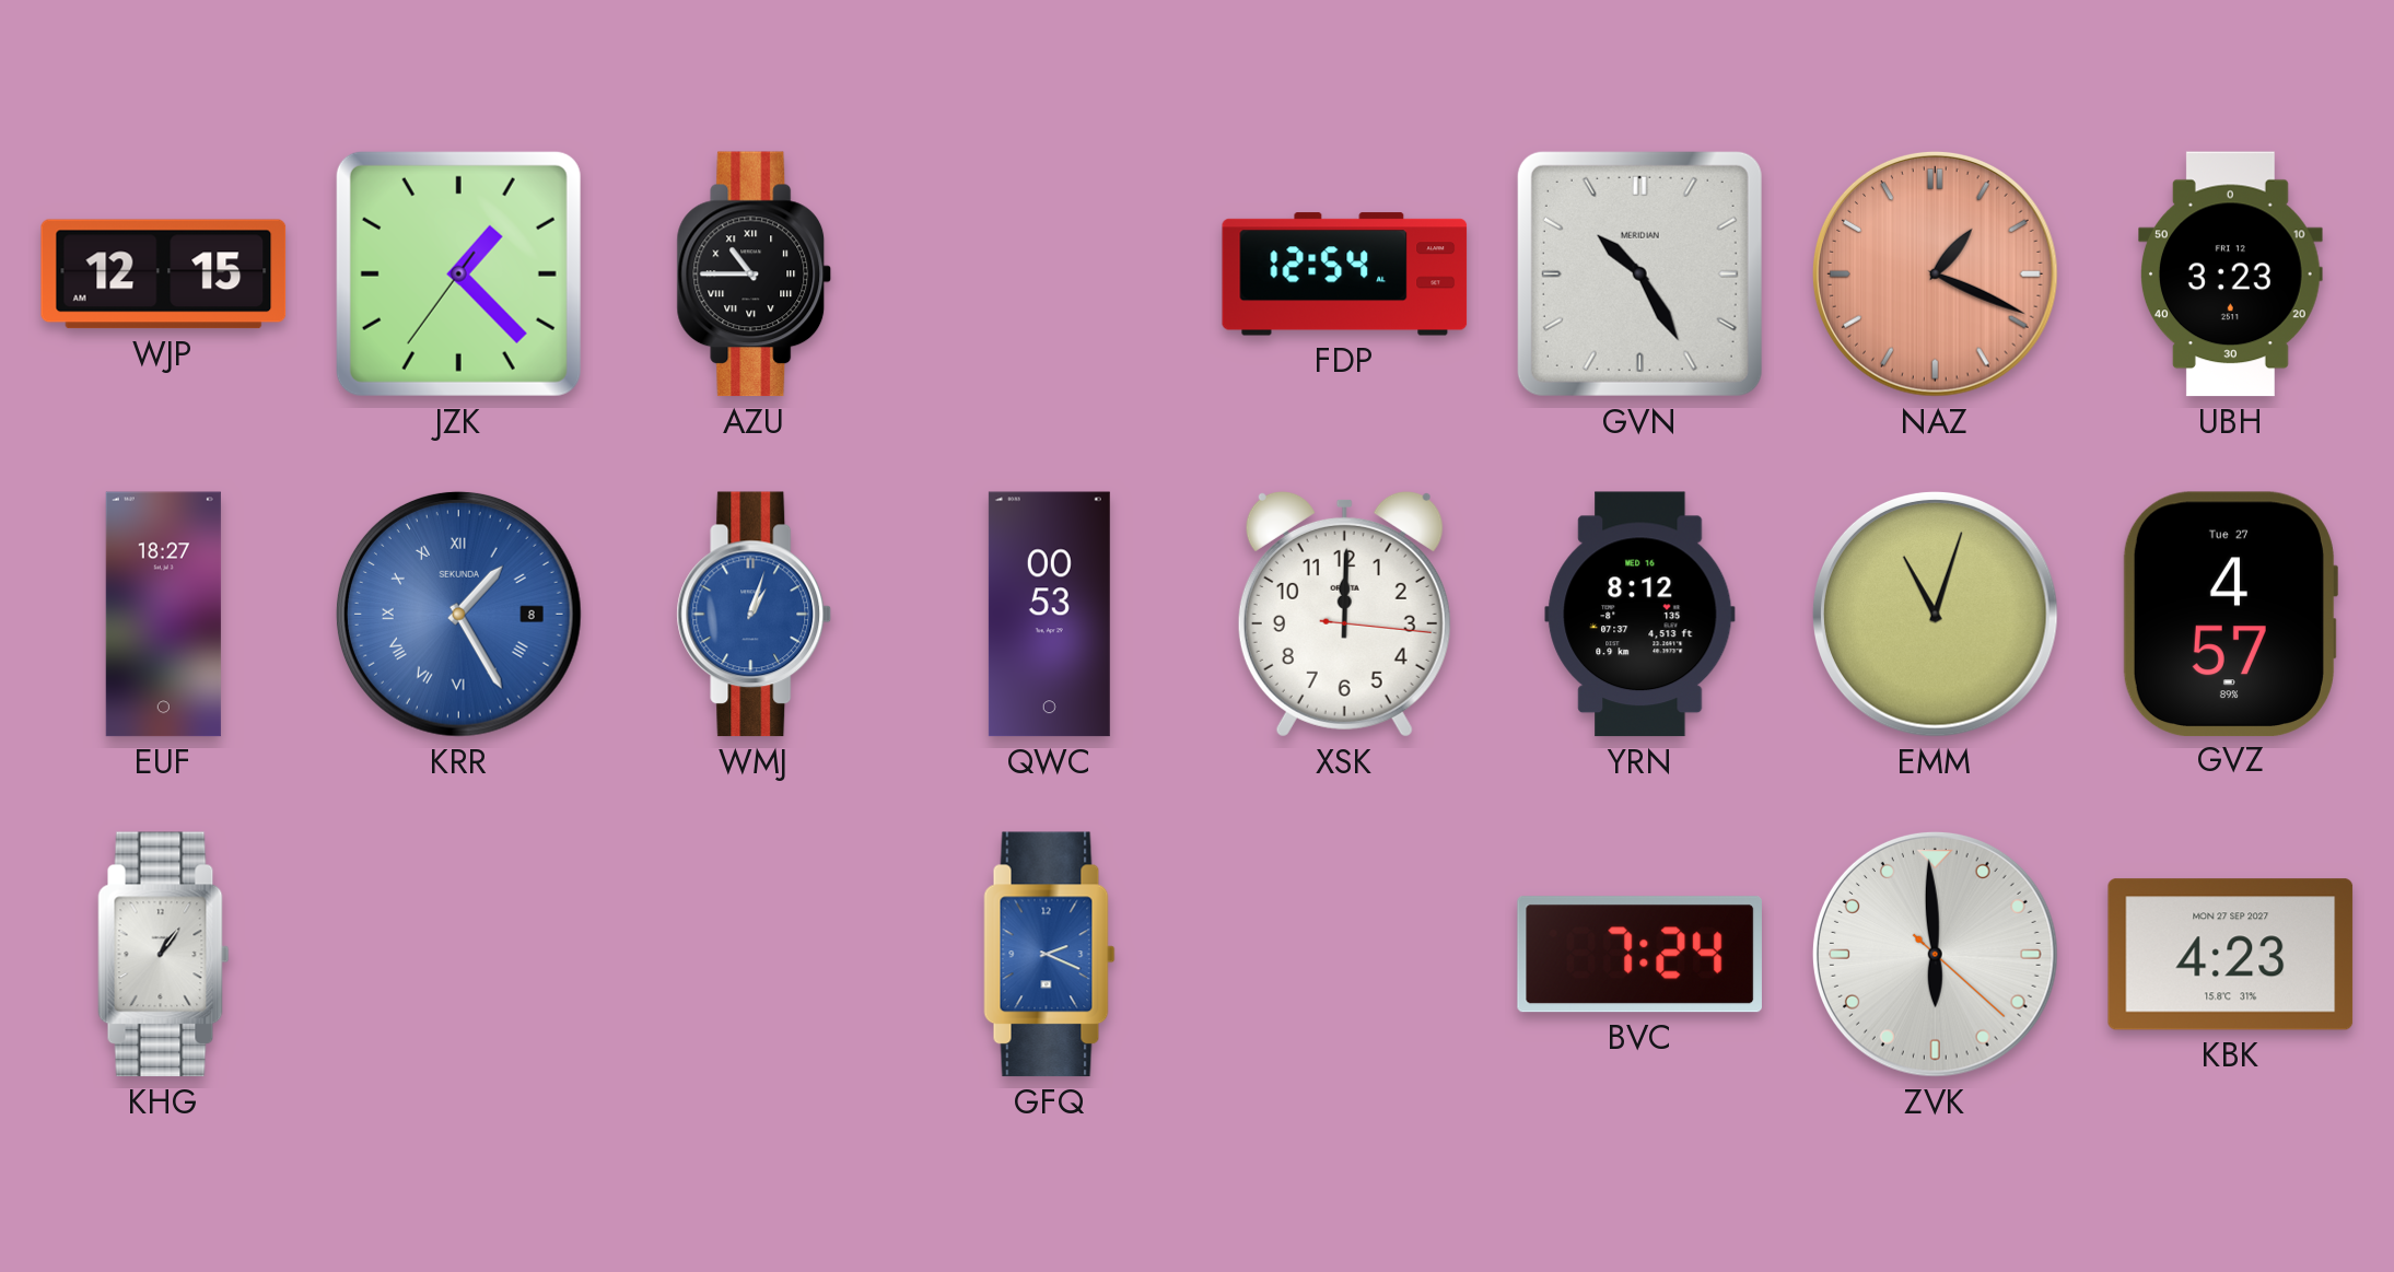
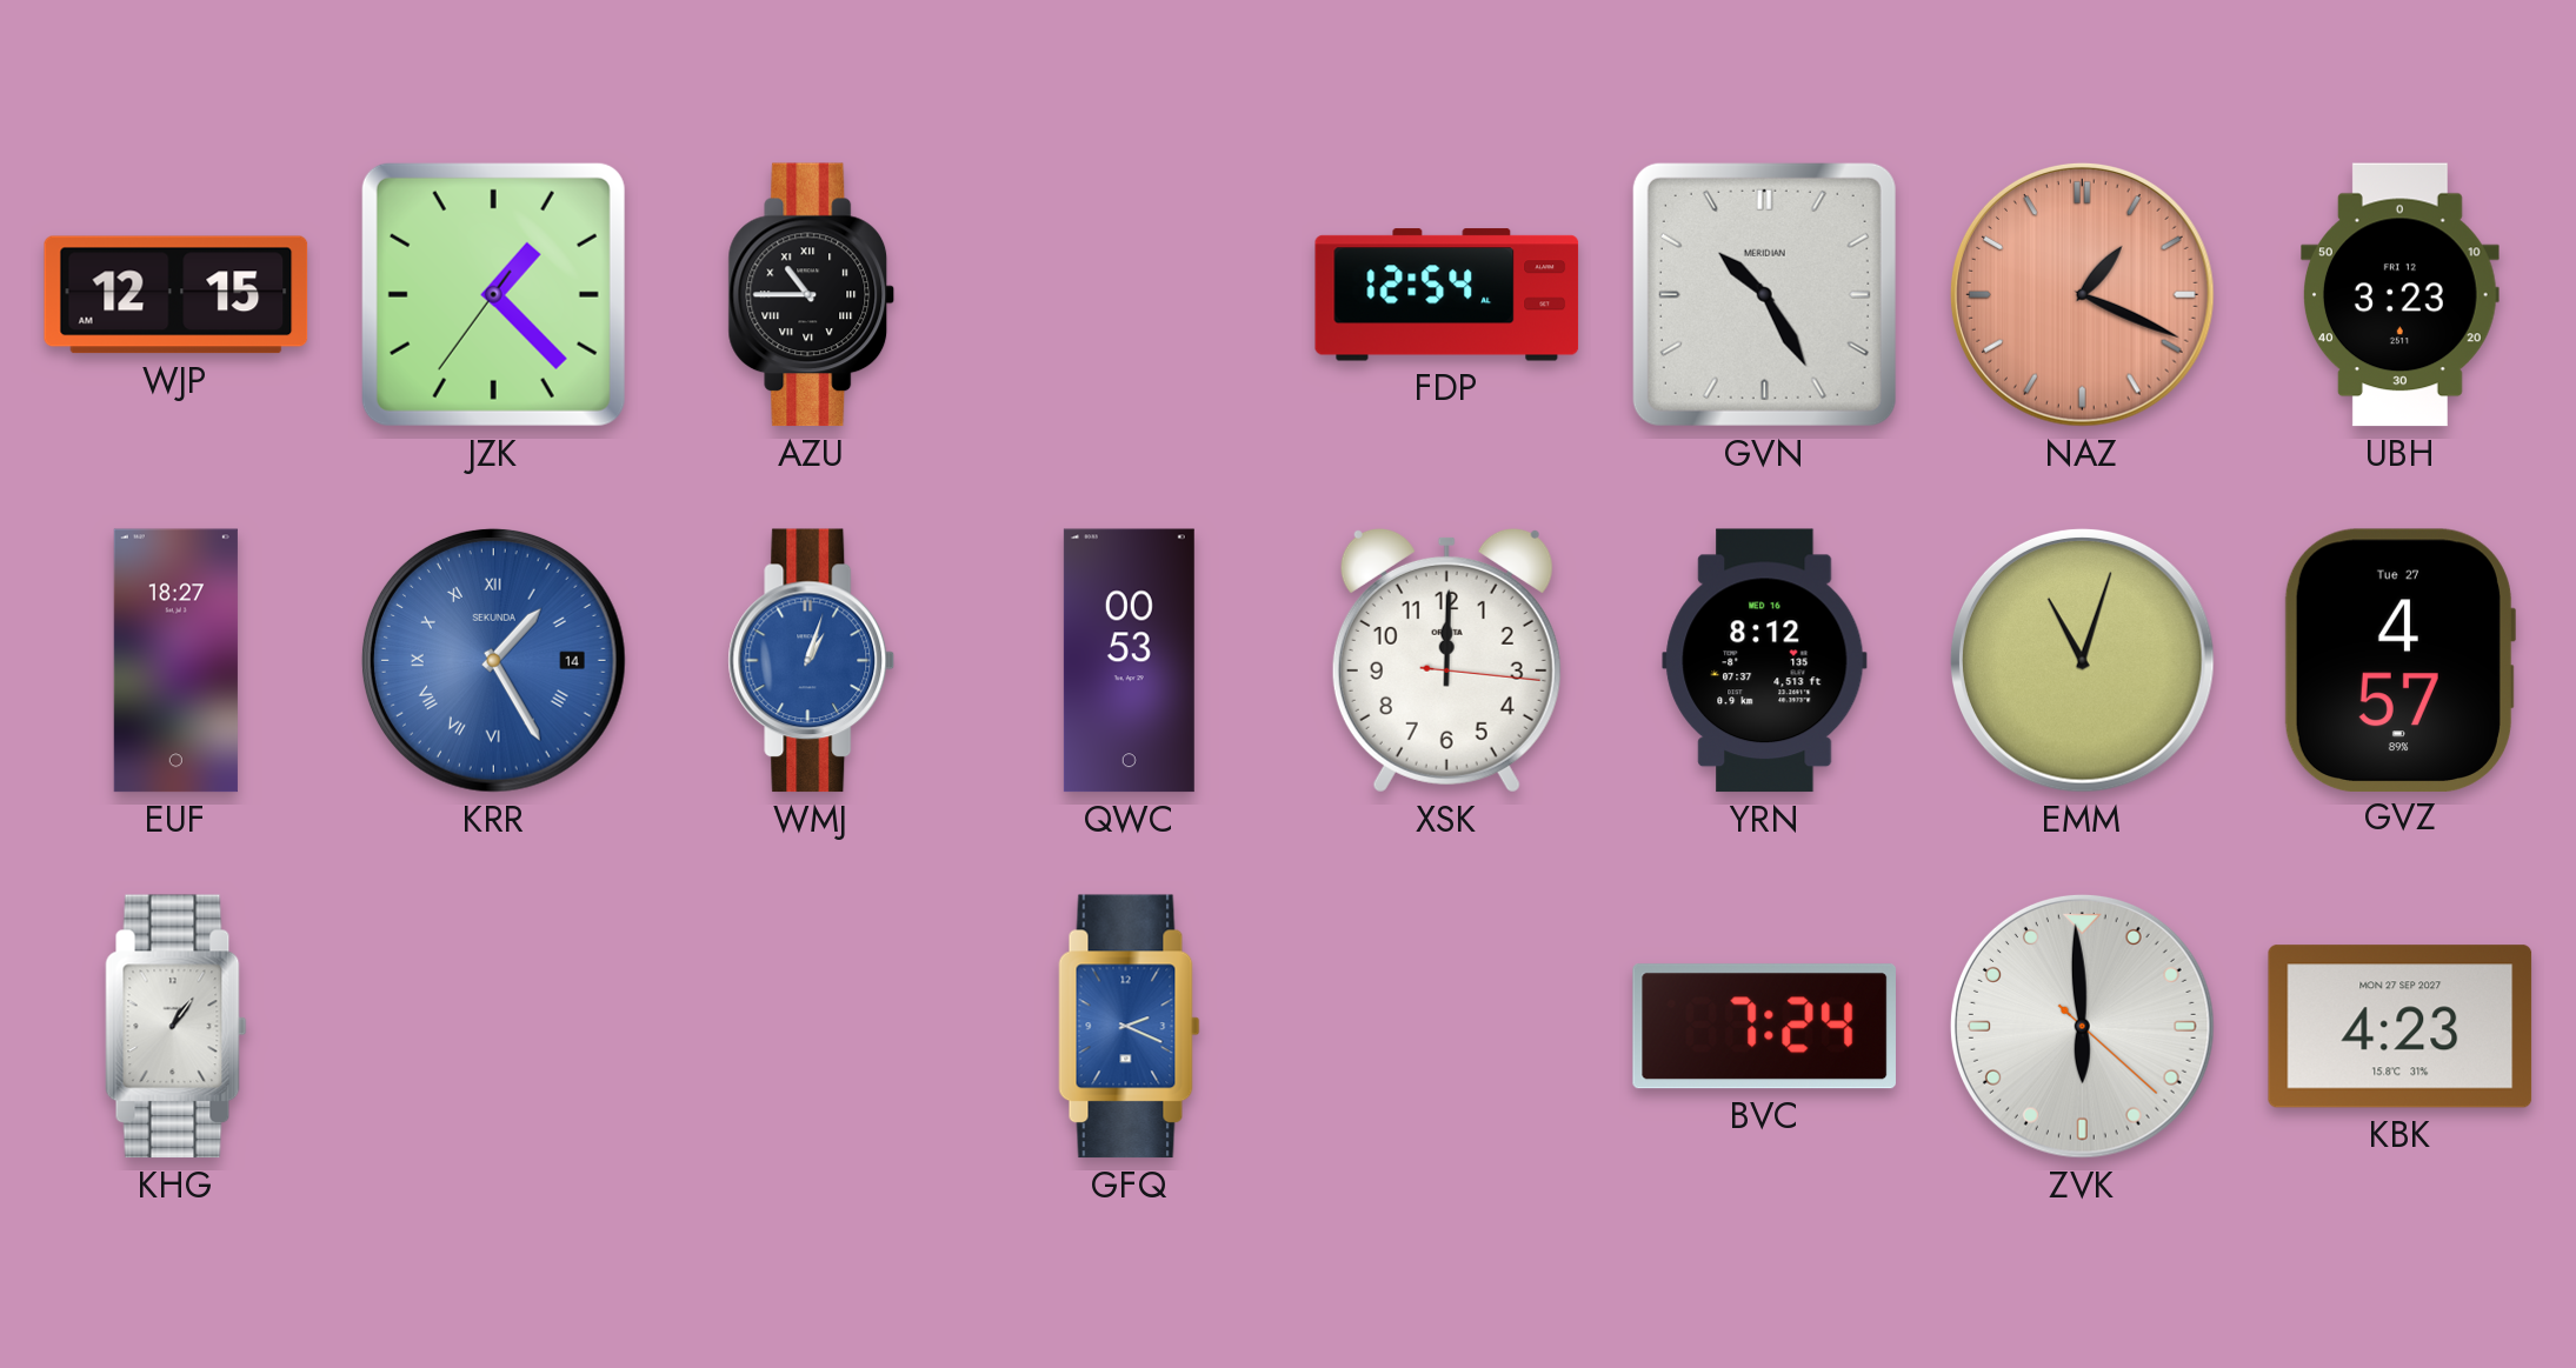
KRR date: 8 -> 14 (493, 660)
